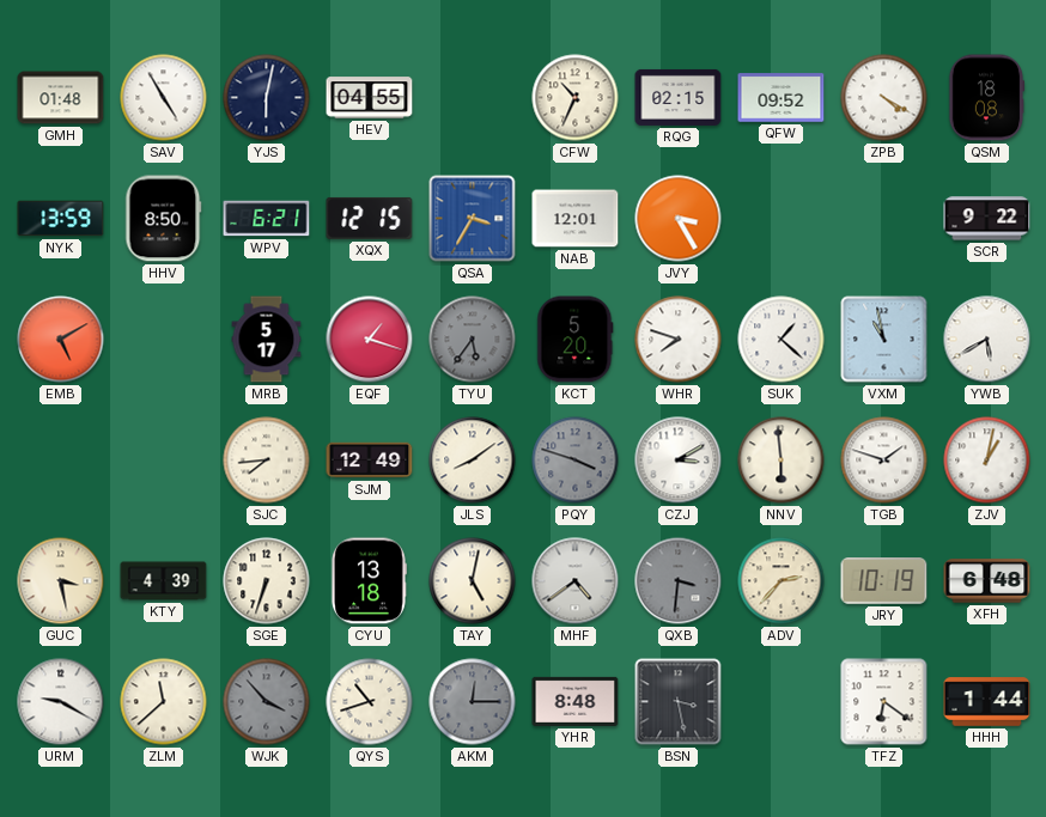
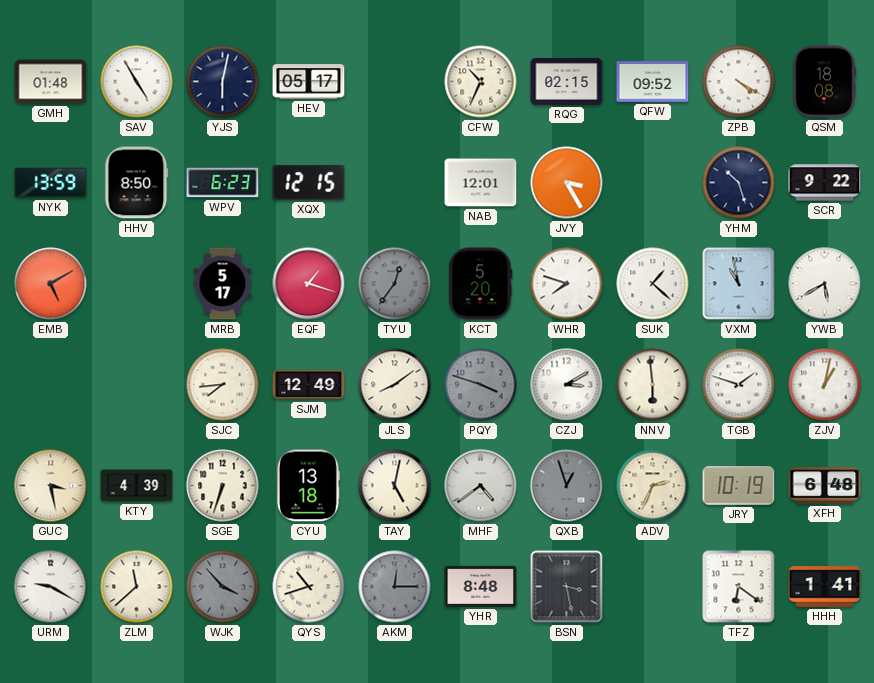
HEV: 04:55 -> 05:17 (309, 82)
WPV: 6:21 -> 6:23 (223, 183)
QSA: 3:35 -> none (473, 219)
YHM: none -> 10:27 (739, 183)
TYU: 5:36 -> 12:36 (395, 284)
QXB: 3:31 -> 12:57 (567, 486)
ADV: 2:37 -> 2:34 (653, 486)
HHH: 1:44 -> 1:41 (825, 587)
